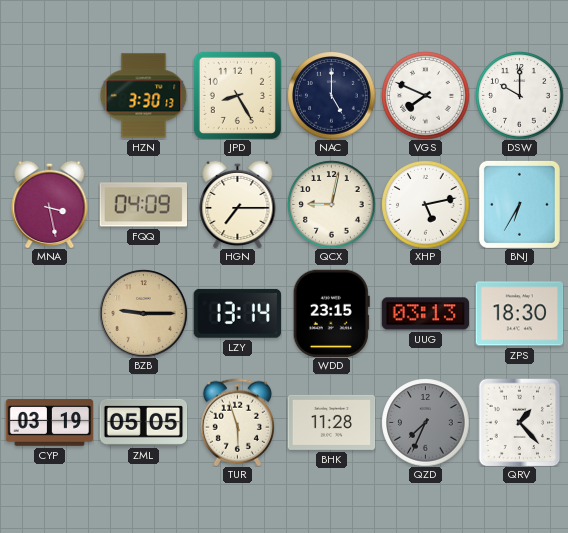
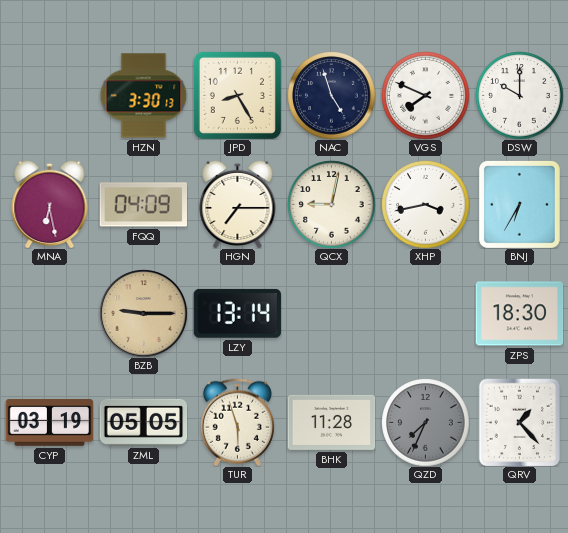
NAC: 5:00 -> 4:57 (331, 95)
MNA: 3:28 -> 6:28 (50, 204)
XHP: 5:13 -> 3:43 (425, 204)
WDD: 23:15 -> none (331, 313)
UUG: 03:13 -> none (425, 314)
